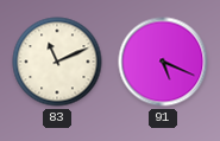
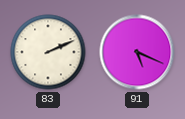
83: 11:11 -> 2:11 (48, 52)
